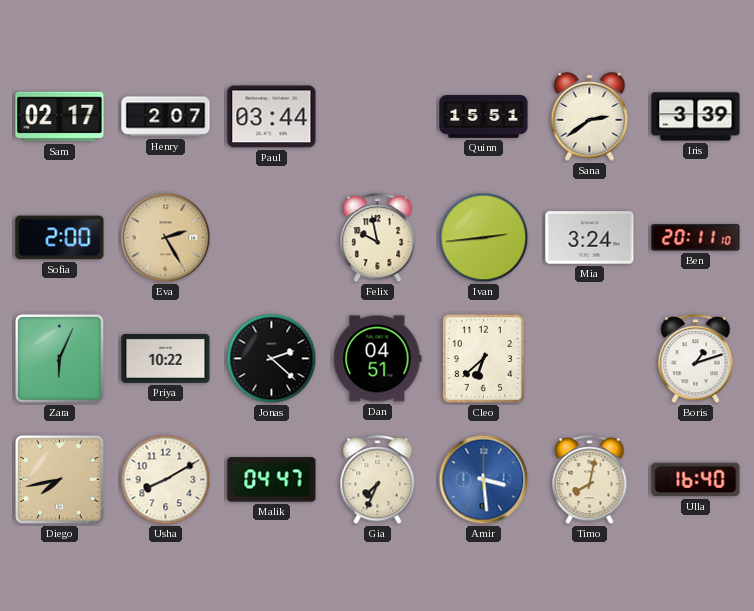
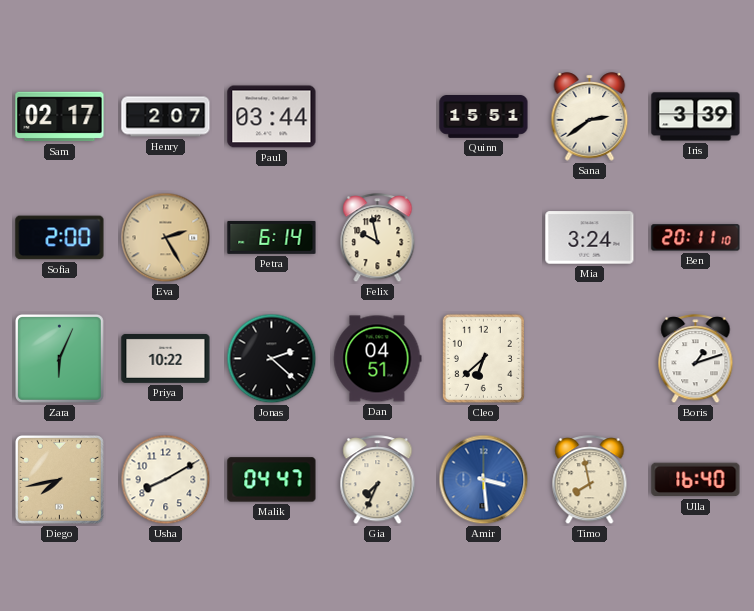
Petra: none -> 6:14 (272, 238)
Ivan: 2:44 -> none (484, 238)
Timo: 8:02 -> 7:58 (590, 480)
